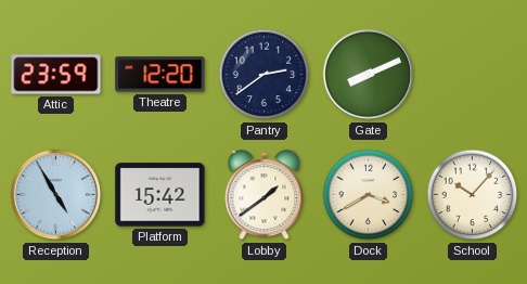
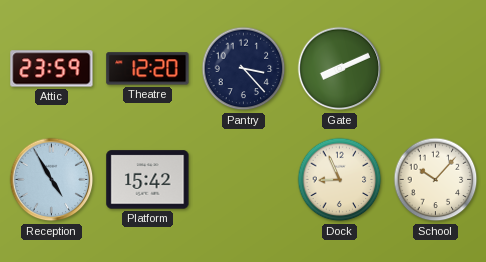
Pantry: 2:39 -> 3:23 (244, 69)
Lobby: 1:39 -> none (265, 195)
Dock: 3:40 -> 8:56 (340, 180)
